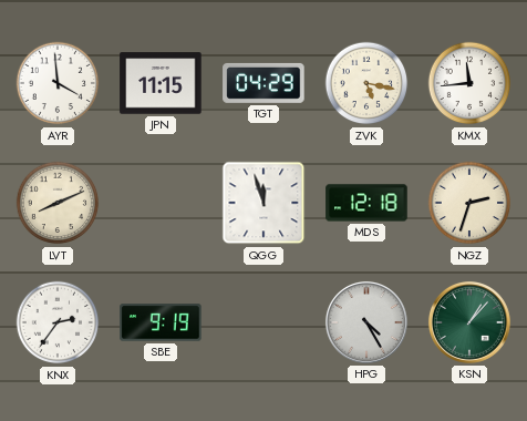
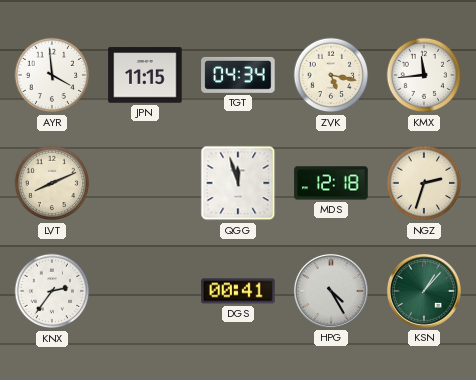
TGT: 04:29 -> 04:34 (238, 75)
SBE: 9:19 -> none (161, 322)
DGS: none -> 00:41 (238, 291)
